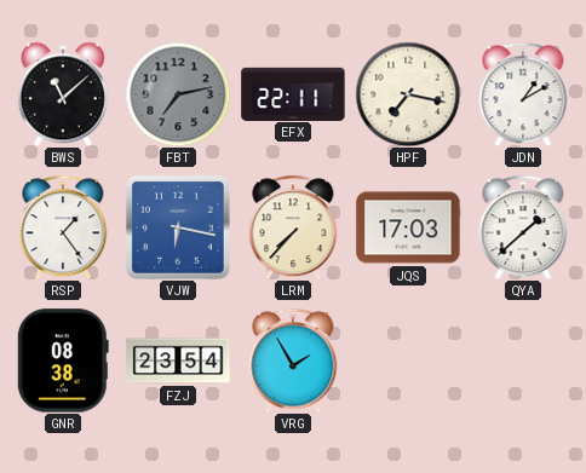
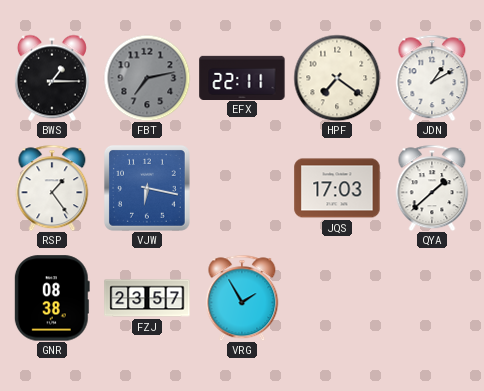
BWS: 11:08 -> 1:15 (52, 78)
HPF: 7:17 -> 7:21 (337, 78)
LRM: 7:37 -> none (293, 227)
FZJ: 23:54 -> 23:57 (147, 298)
